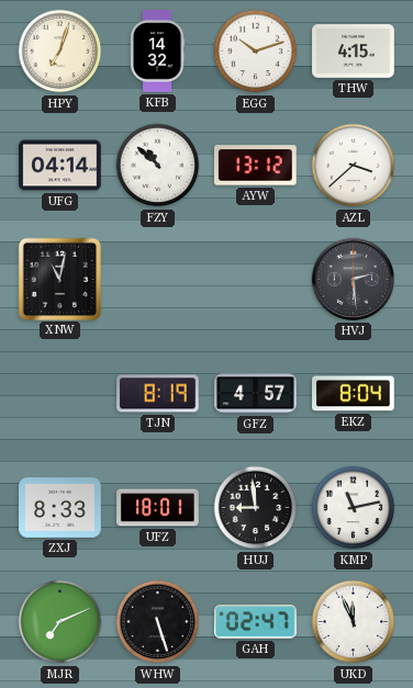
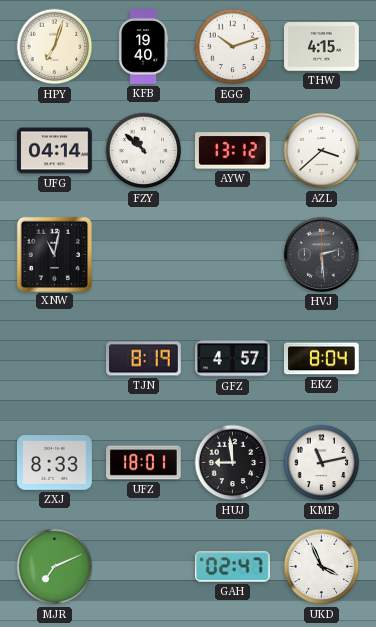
KFB: 14:32 -> 19:40 (143, 47)
WHW: 5:27 -> none (158, 622)
UKD: 11:56 -> 3:56 (322, 567)
